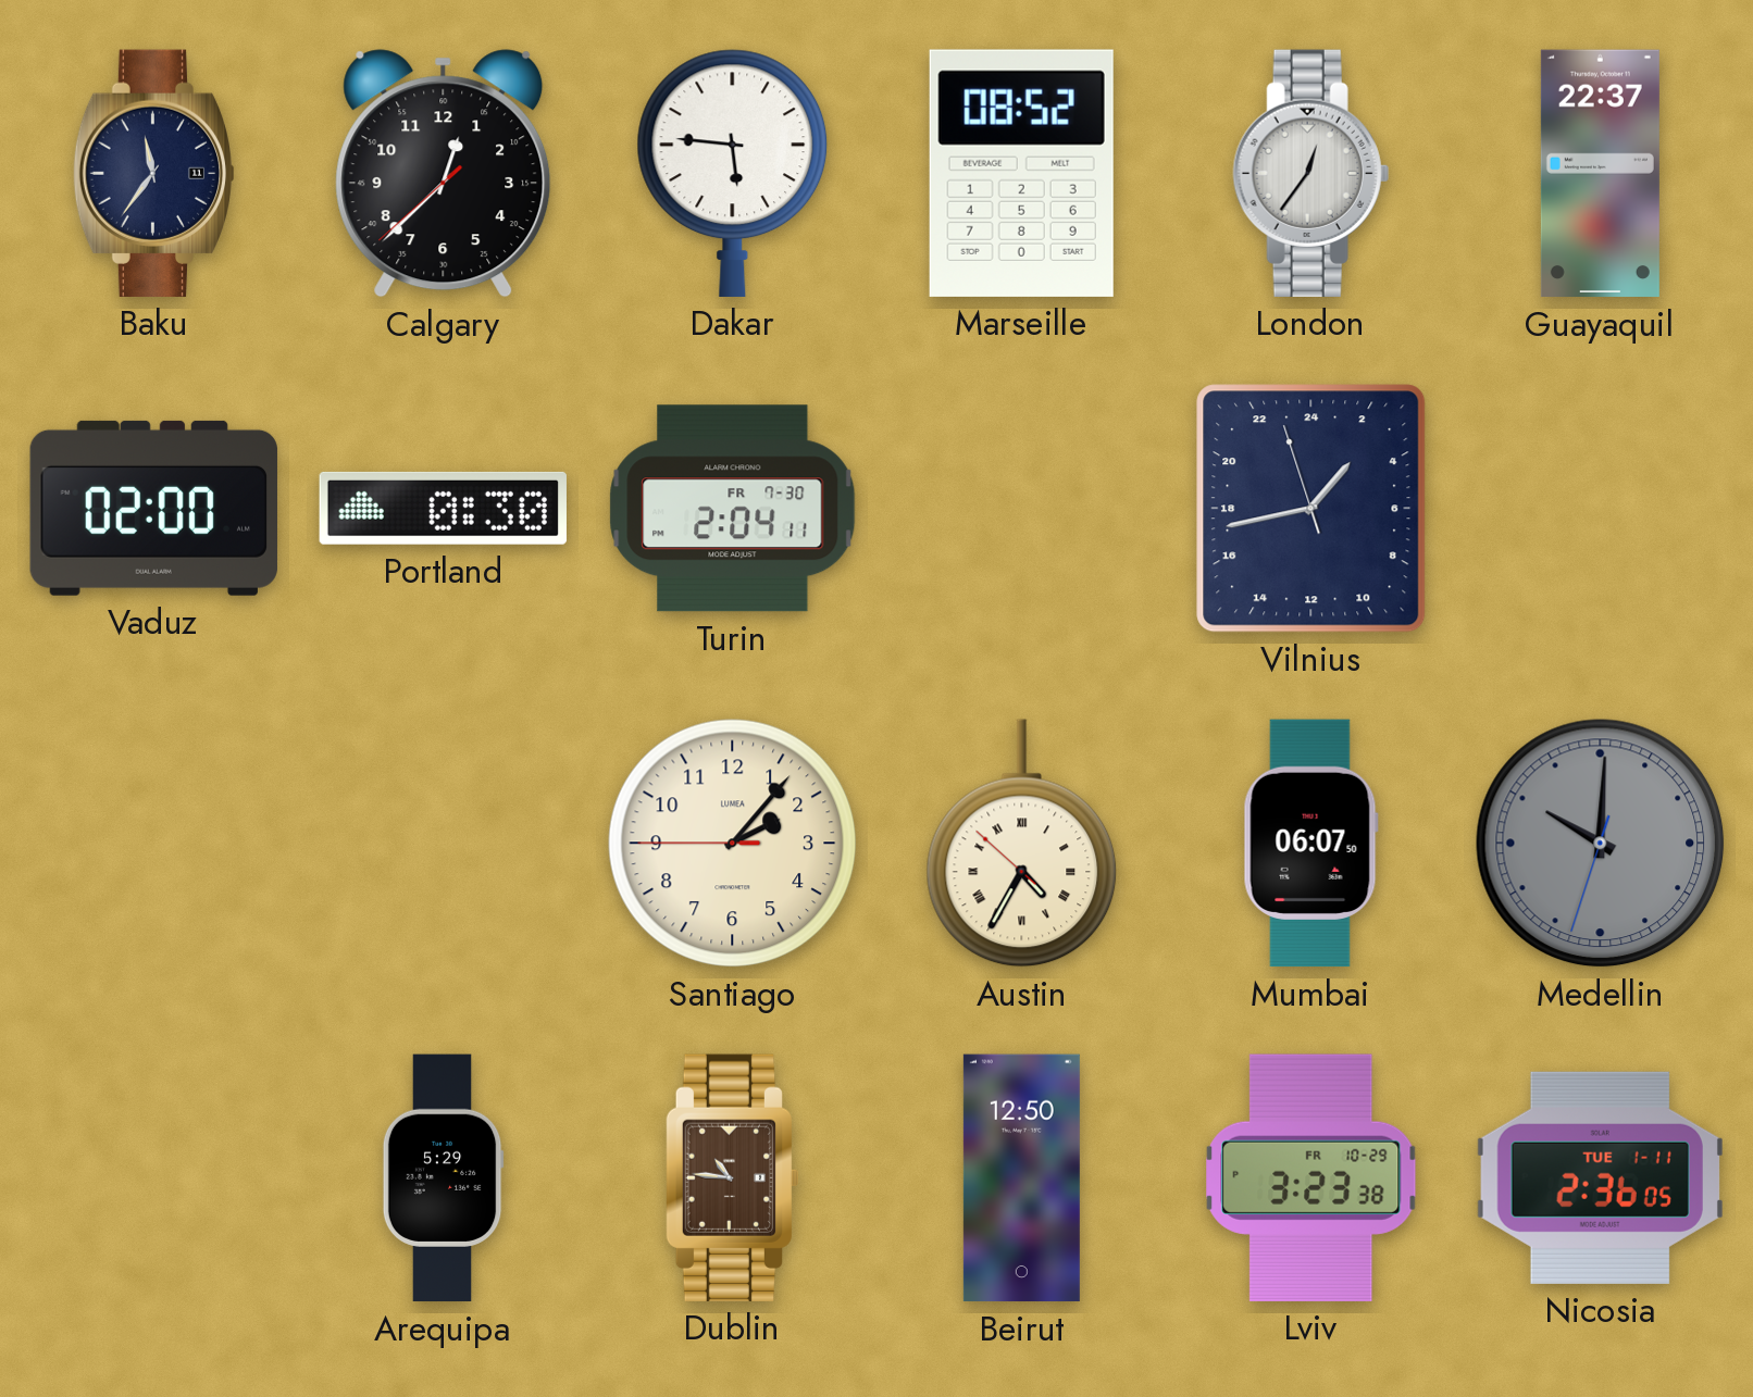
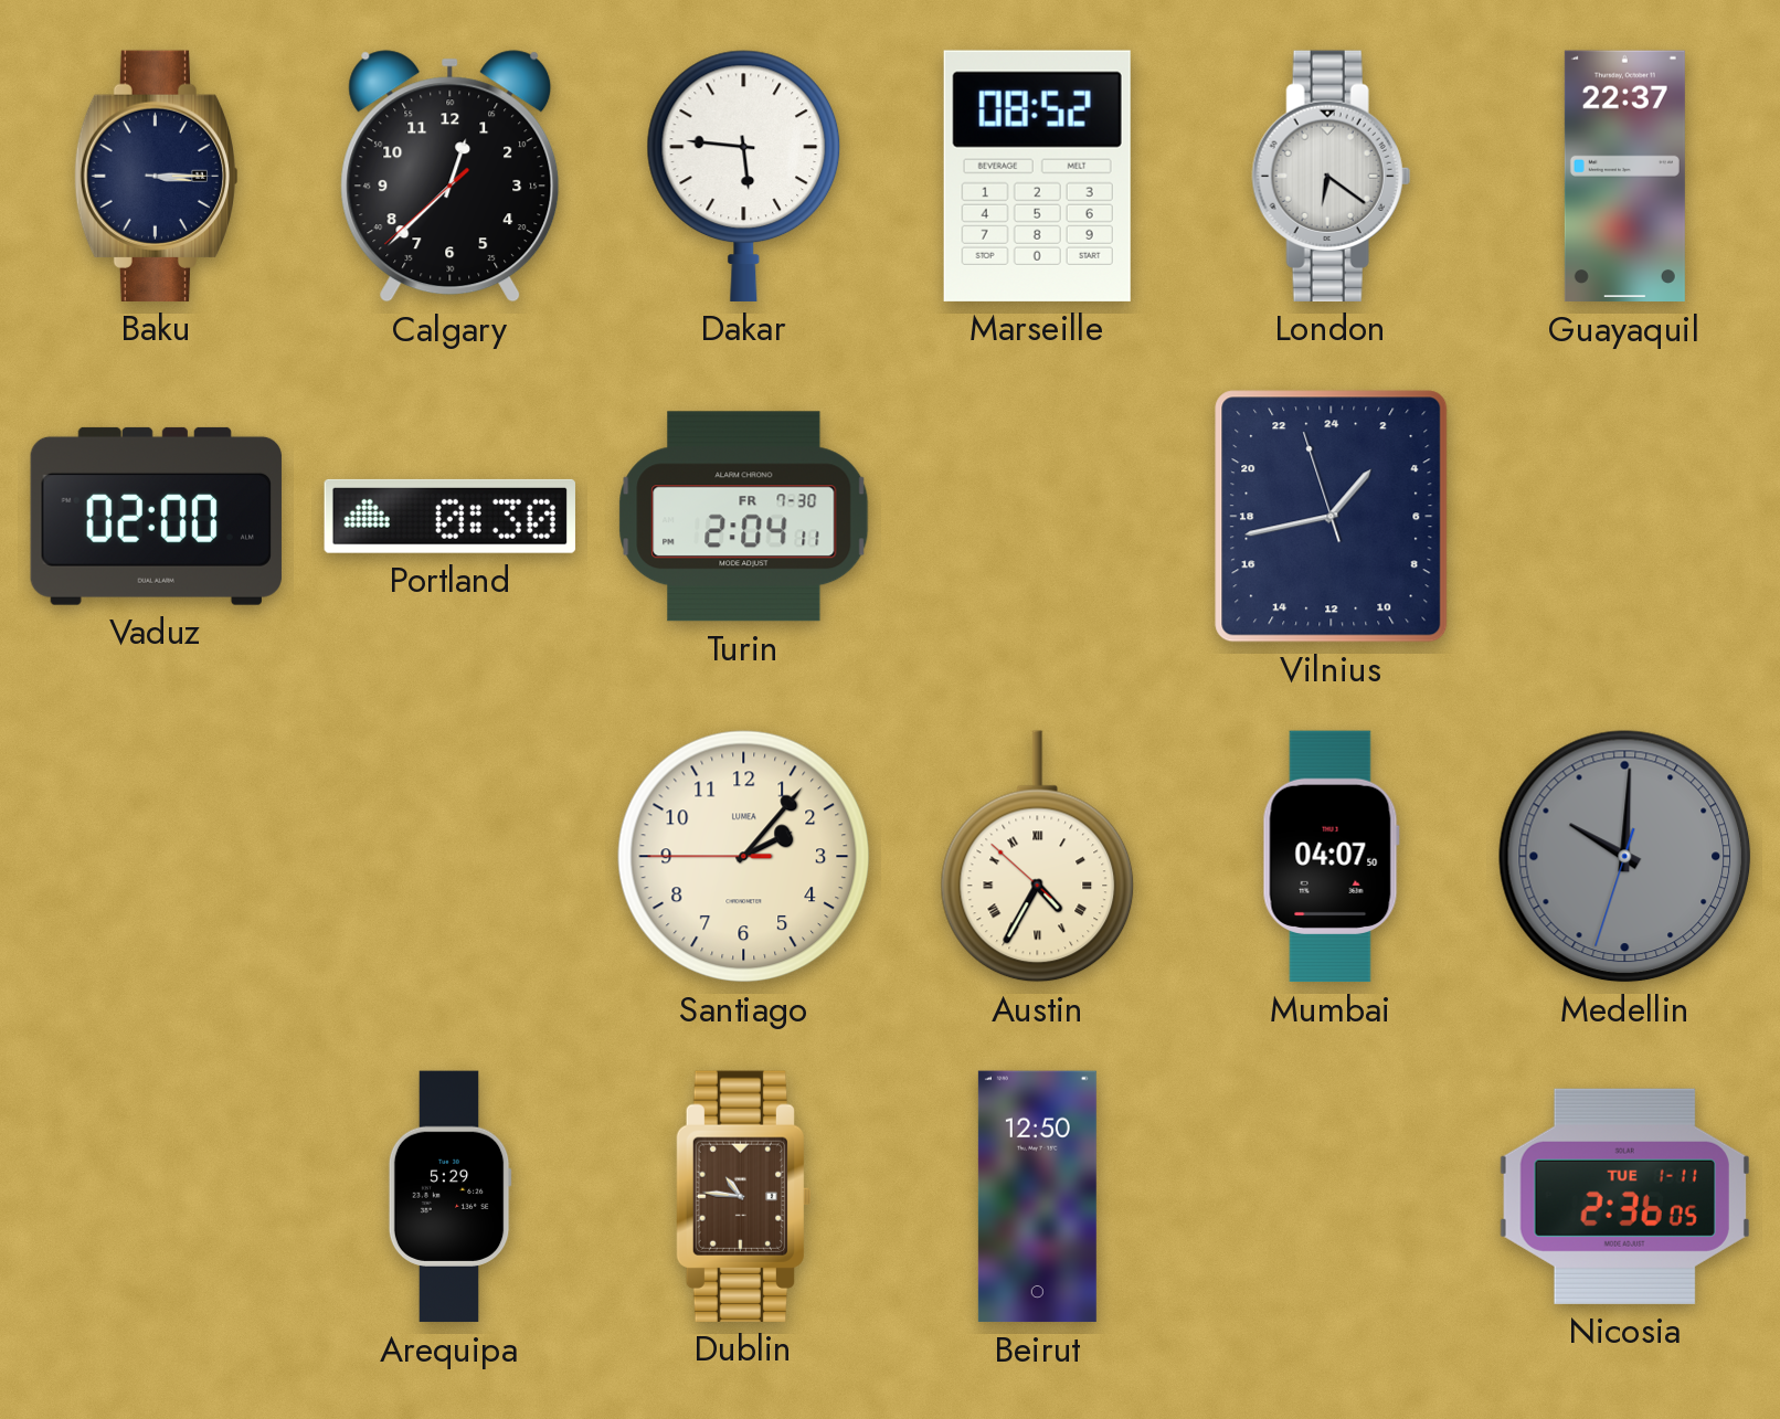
Baku: 11:36 -> 3:15 (156, 176)
London: 12:36 -> 6:21 (1331, 176)
Mumbai: 06:07 -> 04:07 (1331, 857)
Lviv: 3:23 -> none (1311, 1177)
